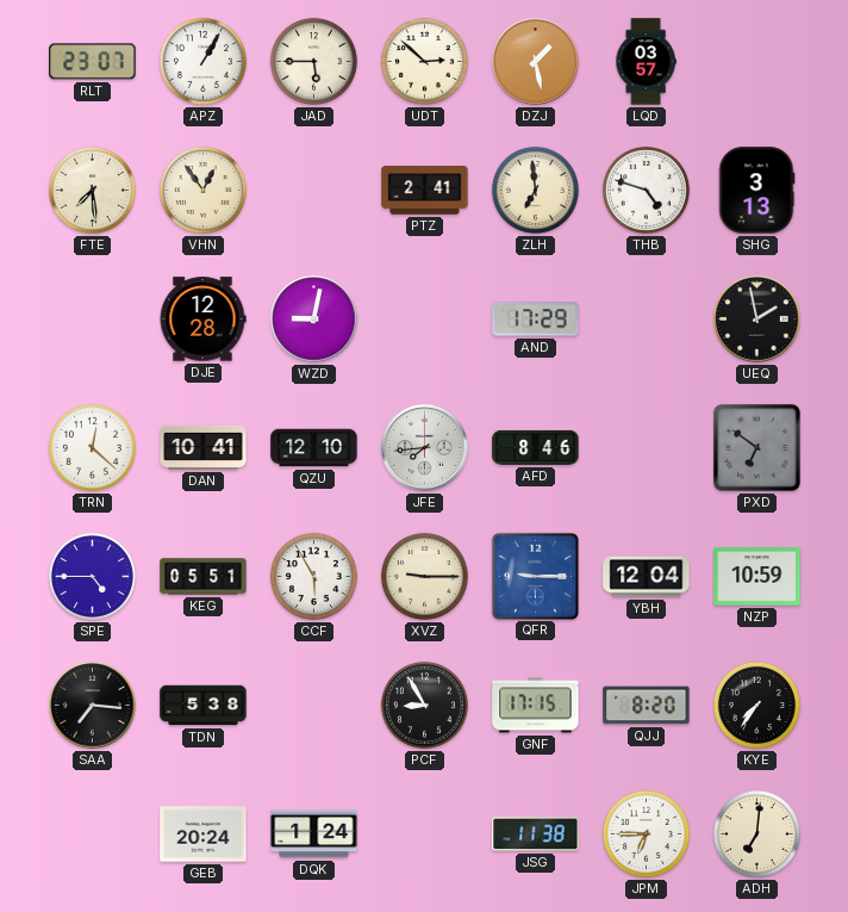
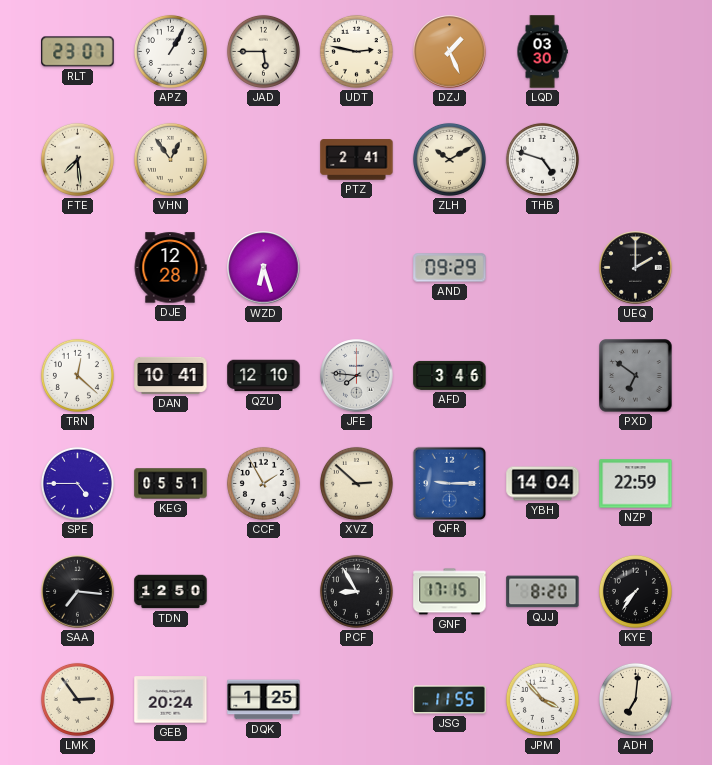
UDT: 2:52 -> 2:47 (356, 51)
DZJ: 1:28 -> 1:26 (450, 52)
LQD: 03:57 -> 03:30 (542, 52)
ZLH: 6:59 -> 10:10 (449, 159)
SHG: 3:13 -> none (756, 191)
WZD: 9:02 -> 6:27 (264, 268)
AND: 17:29 -> 09:29 (450, 268)
UEQ: 1:58 -> 2:00 (636, 268)
JFE: 7:44 -> 7:46 (357, 376)
AFD: 8:46 -> 3:46 (450, 375)
CCF: 5:55 -> 1:55 (263, 483)
XVZ: 9:15 -> 2:52 (356, 483)
YBH: 12:04 -> 14:04 (543, 484)
NZP: 10:59 -> 22:59 (636, 484)
TDN: 5:38 -> 12:50 (171, 592)
LMK: none -> 2:54 (77, 699)
DQK: 1:24 -> 1:25 (264, 700)
JSG: 11:38 -> 11:55 (450, 700)
JPM: 6:45 -> 3:53 (542, 699)
